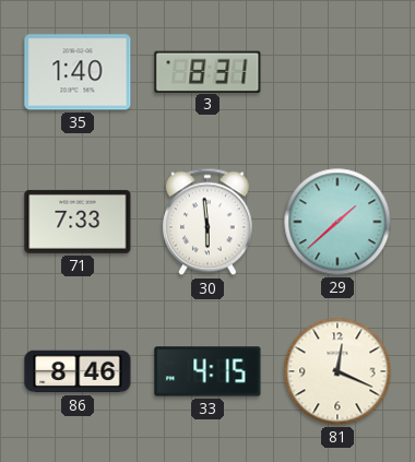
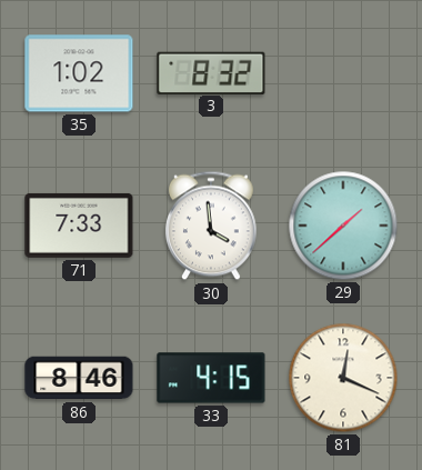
35: 1:40 -> 1:02 (79, 73)
3: 8:31 -> 8:32 (211, 72)
30: 5:59 -> 3:59 (211, 226)
